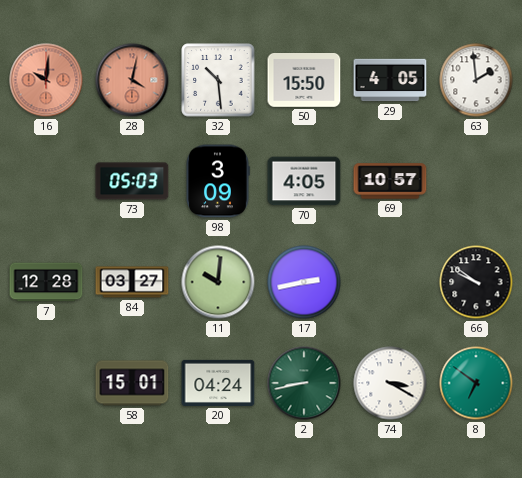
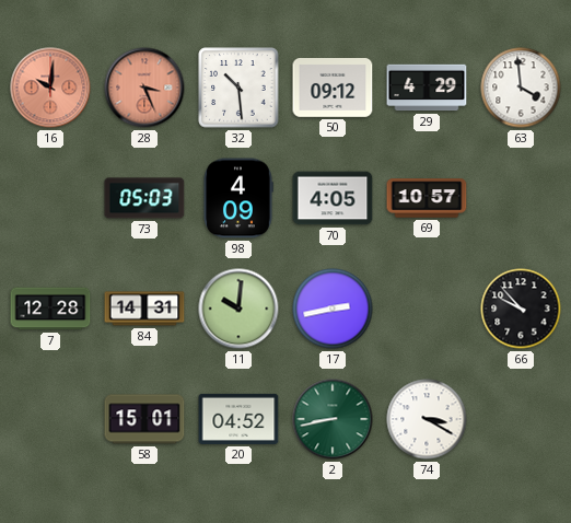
28: 4:02 -> 3:26 (144, 88)
50: 15:50 -> 09:12 (333, 89)
29: 4:05 -> 4:29 (427, 88)
63: 1:59 -> 3:59 (521, 88)
98: 3:09 -> 4:09 (238, 198)
84: 03:27 -> 14:31 (144, 309)
66: 9:51 -> 9:53 (521, 309)
20: 04:24 -> 04:52 (238, 419)
8: 6:51 -> none (476, 383)
